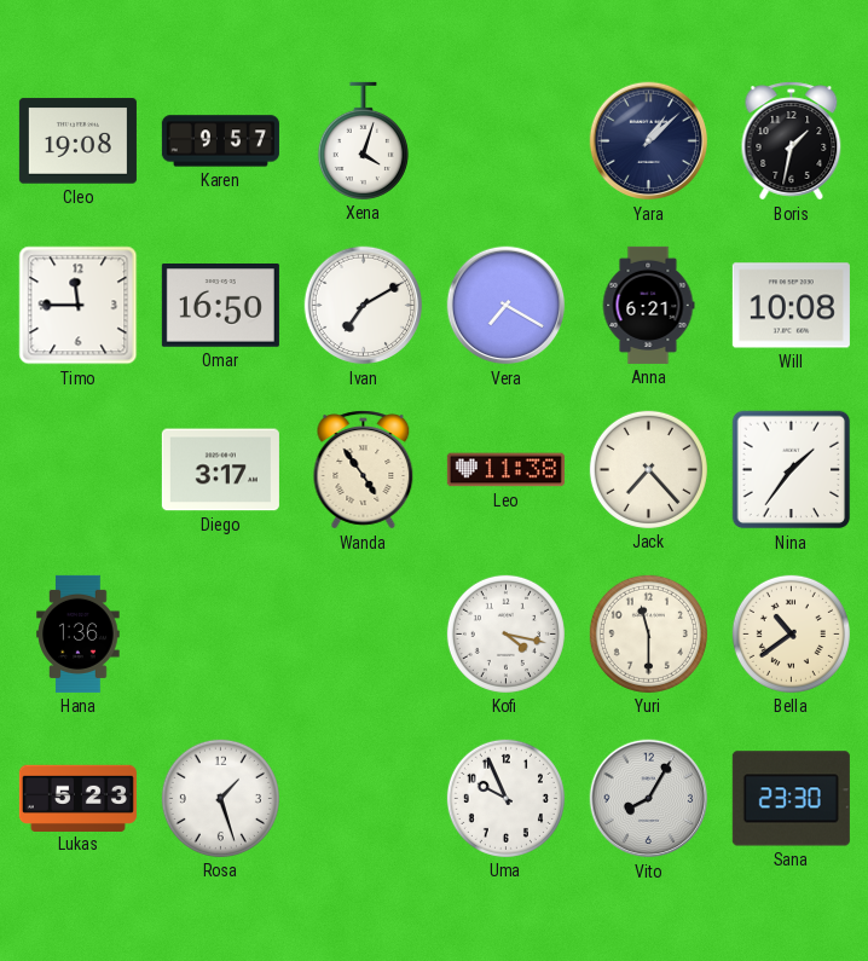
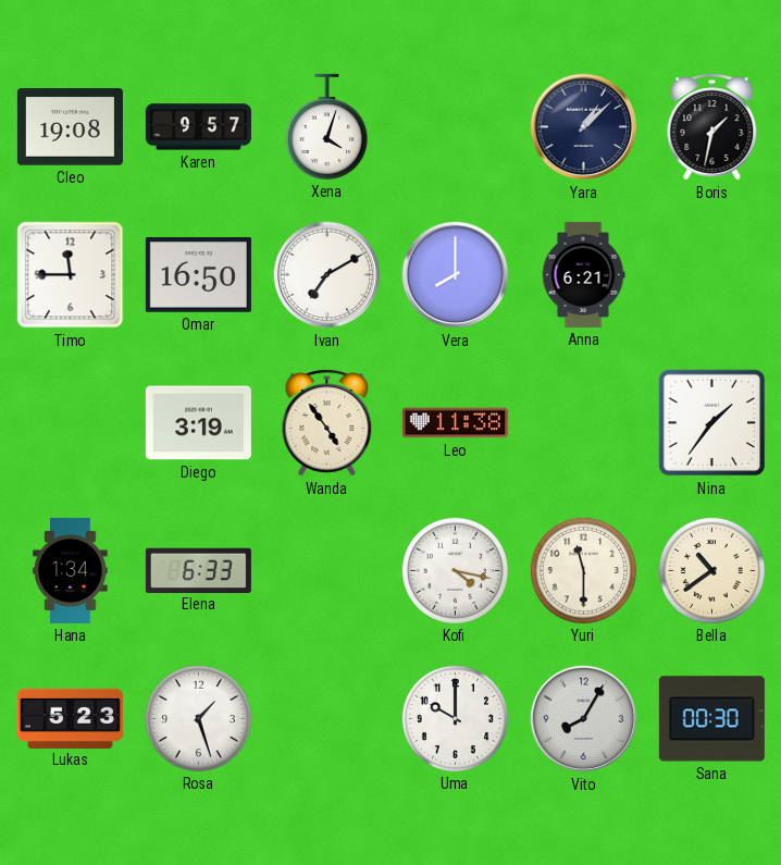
Vera: 7:20 -> 8:00 (456, 275)
Will: 10:08 -> none (791, 306)
Diego: 3:17 -> 3:19 (198, 423)
Jack: 7:23 -> none (648, 469)
Hana: 1:36 -> 1:34 (71, 570)
Elena: none -> 6:33 (198, 570)
Uma: 9:56 -> 10:00 (455, 718)
Sana: 23:30 -> 00:30 (711, 719)
